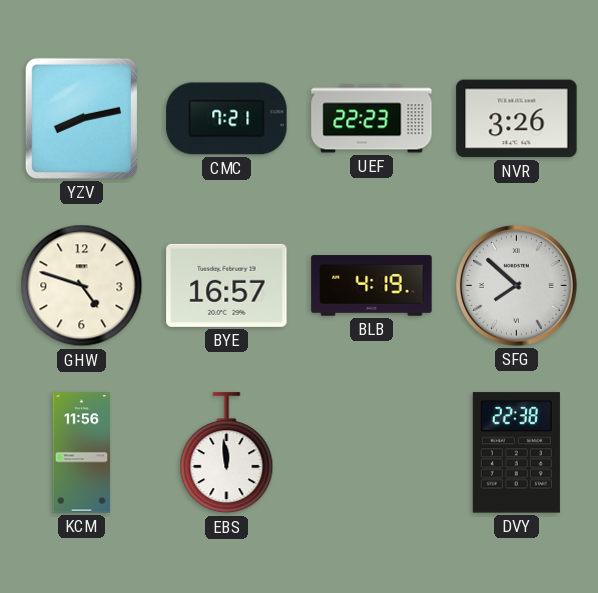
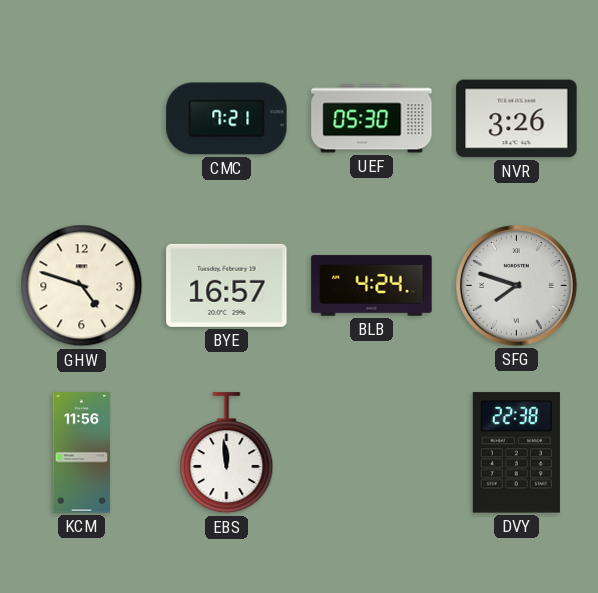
YZV: 8:13 -> none (81, 118)
UEF: 22:23 -> 05:30 (372, 119)
BLB: 4:19 -> 4:24 (372, 286)
SFG: 7:52 -> 7:48 (517, 286)
